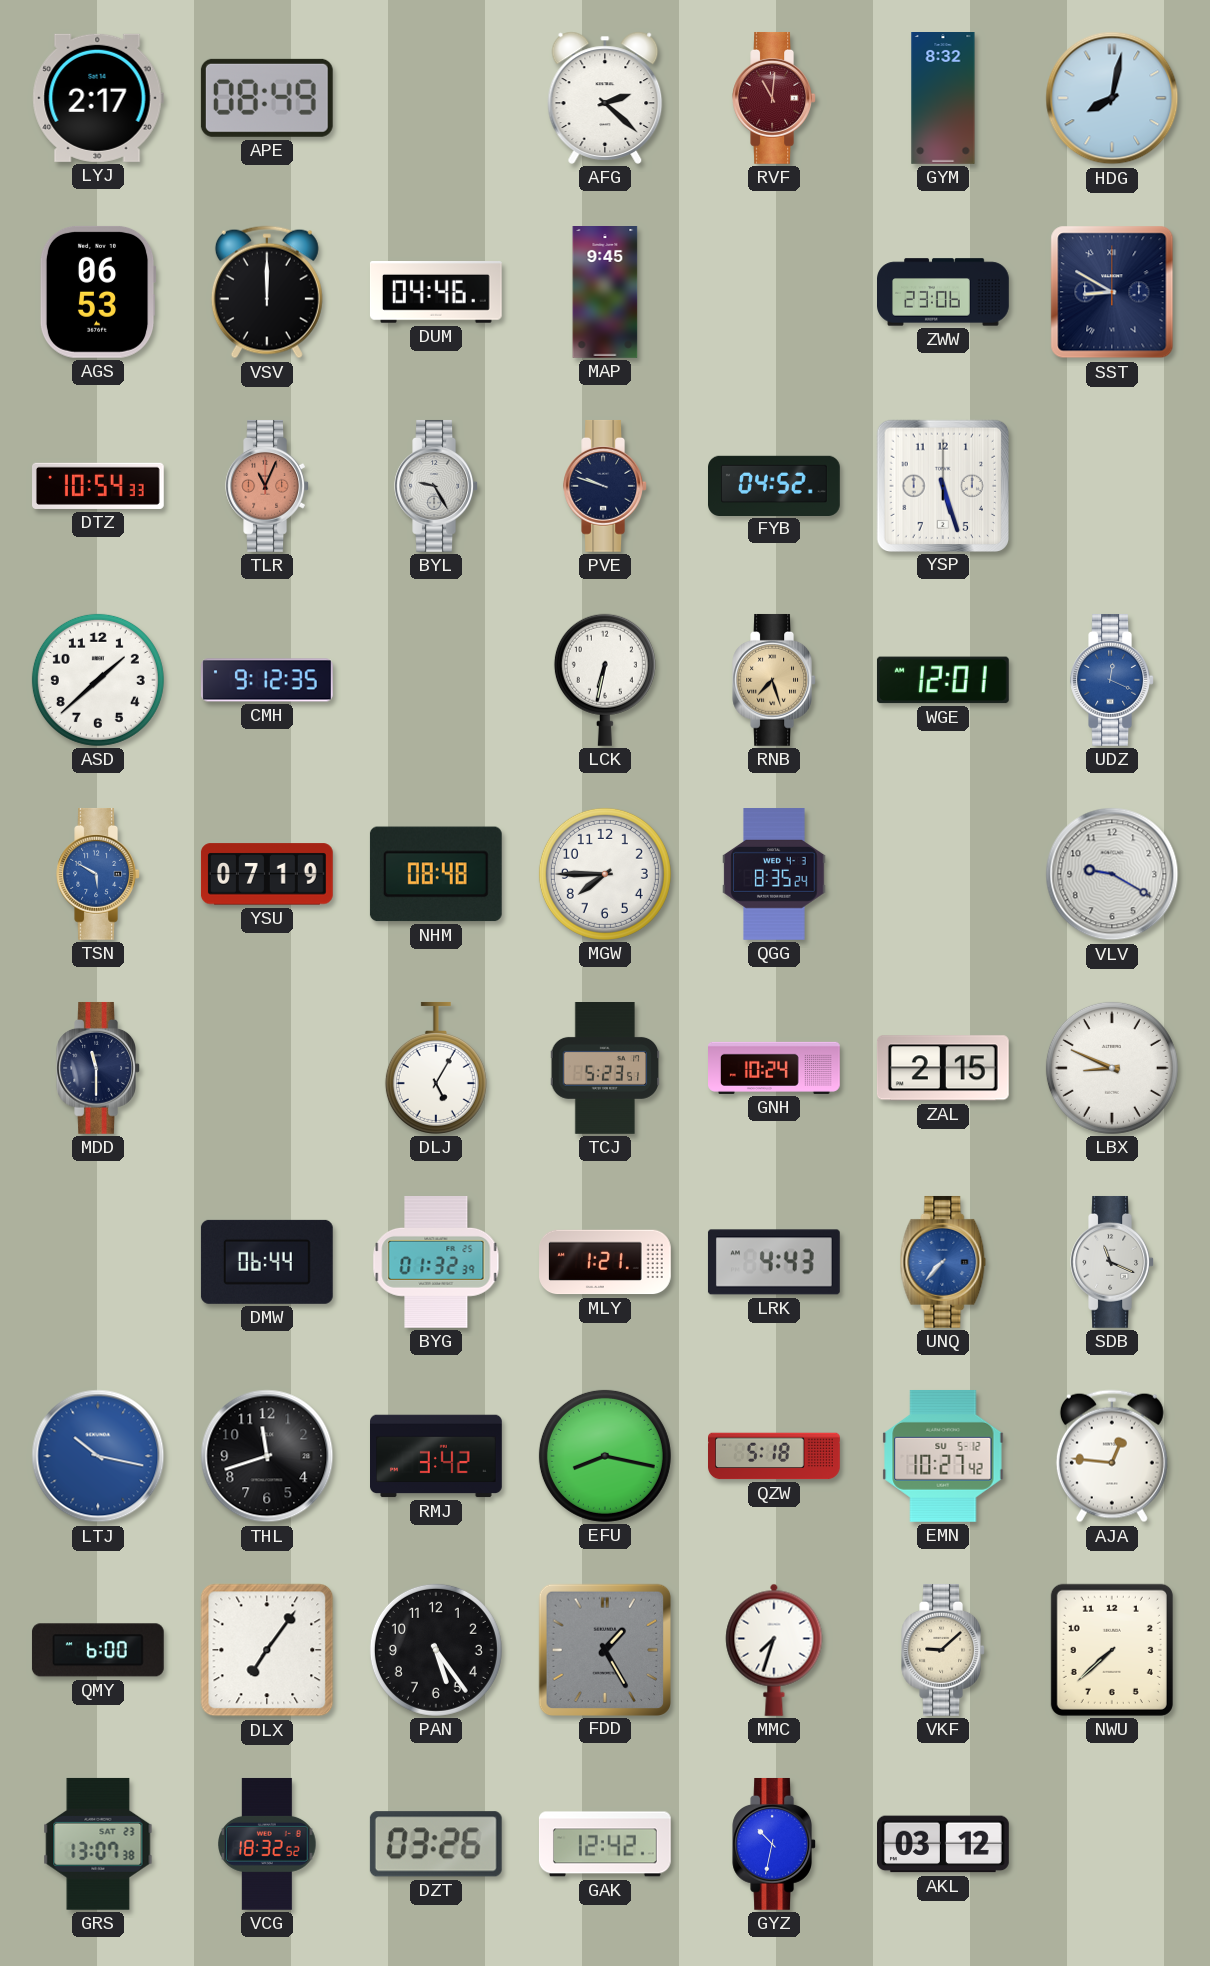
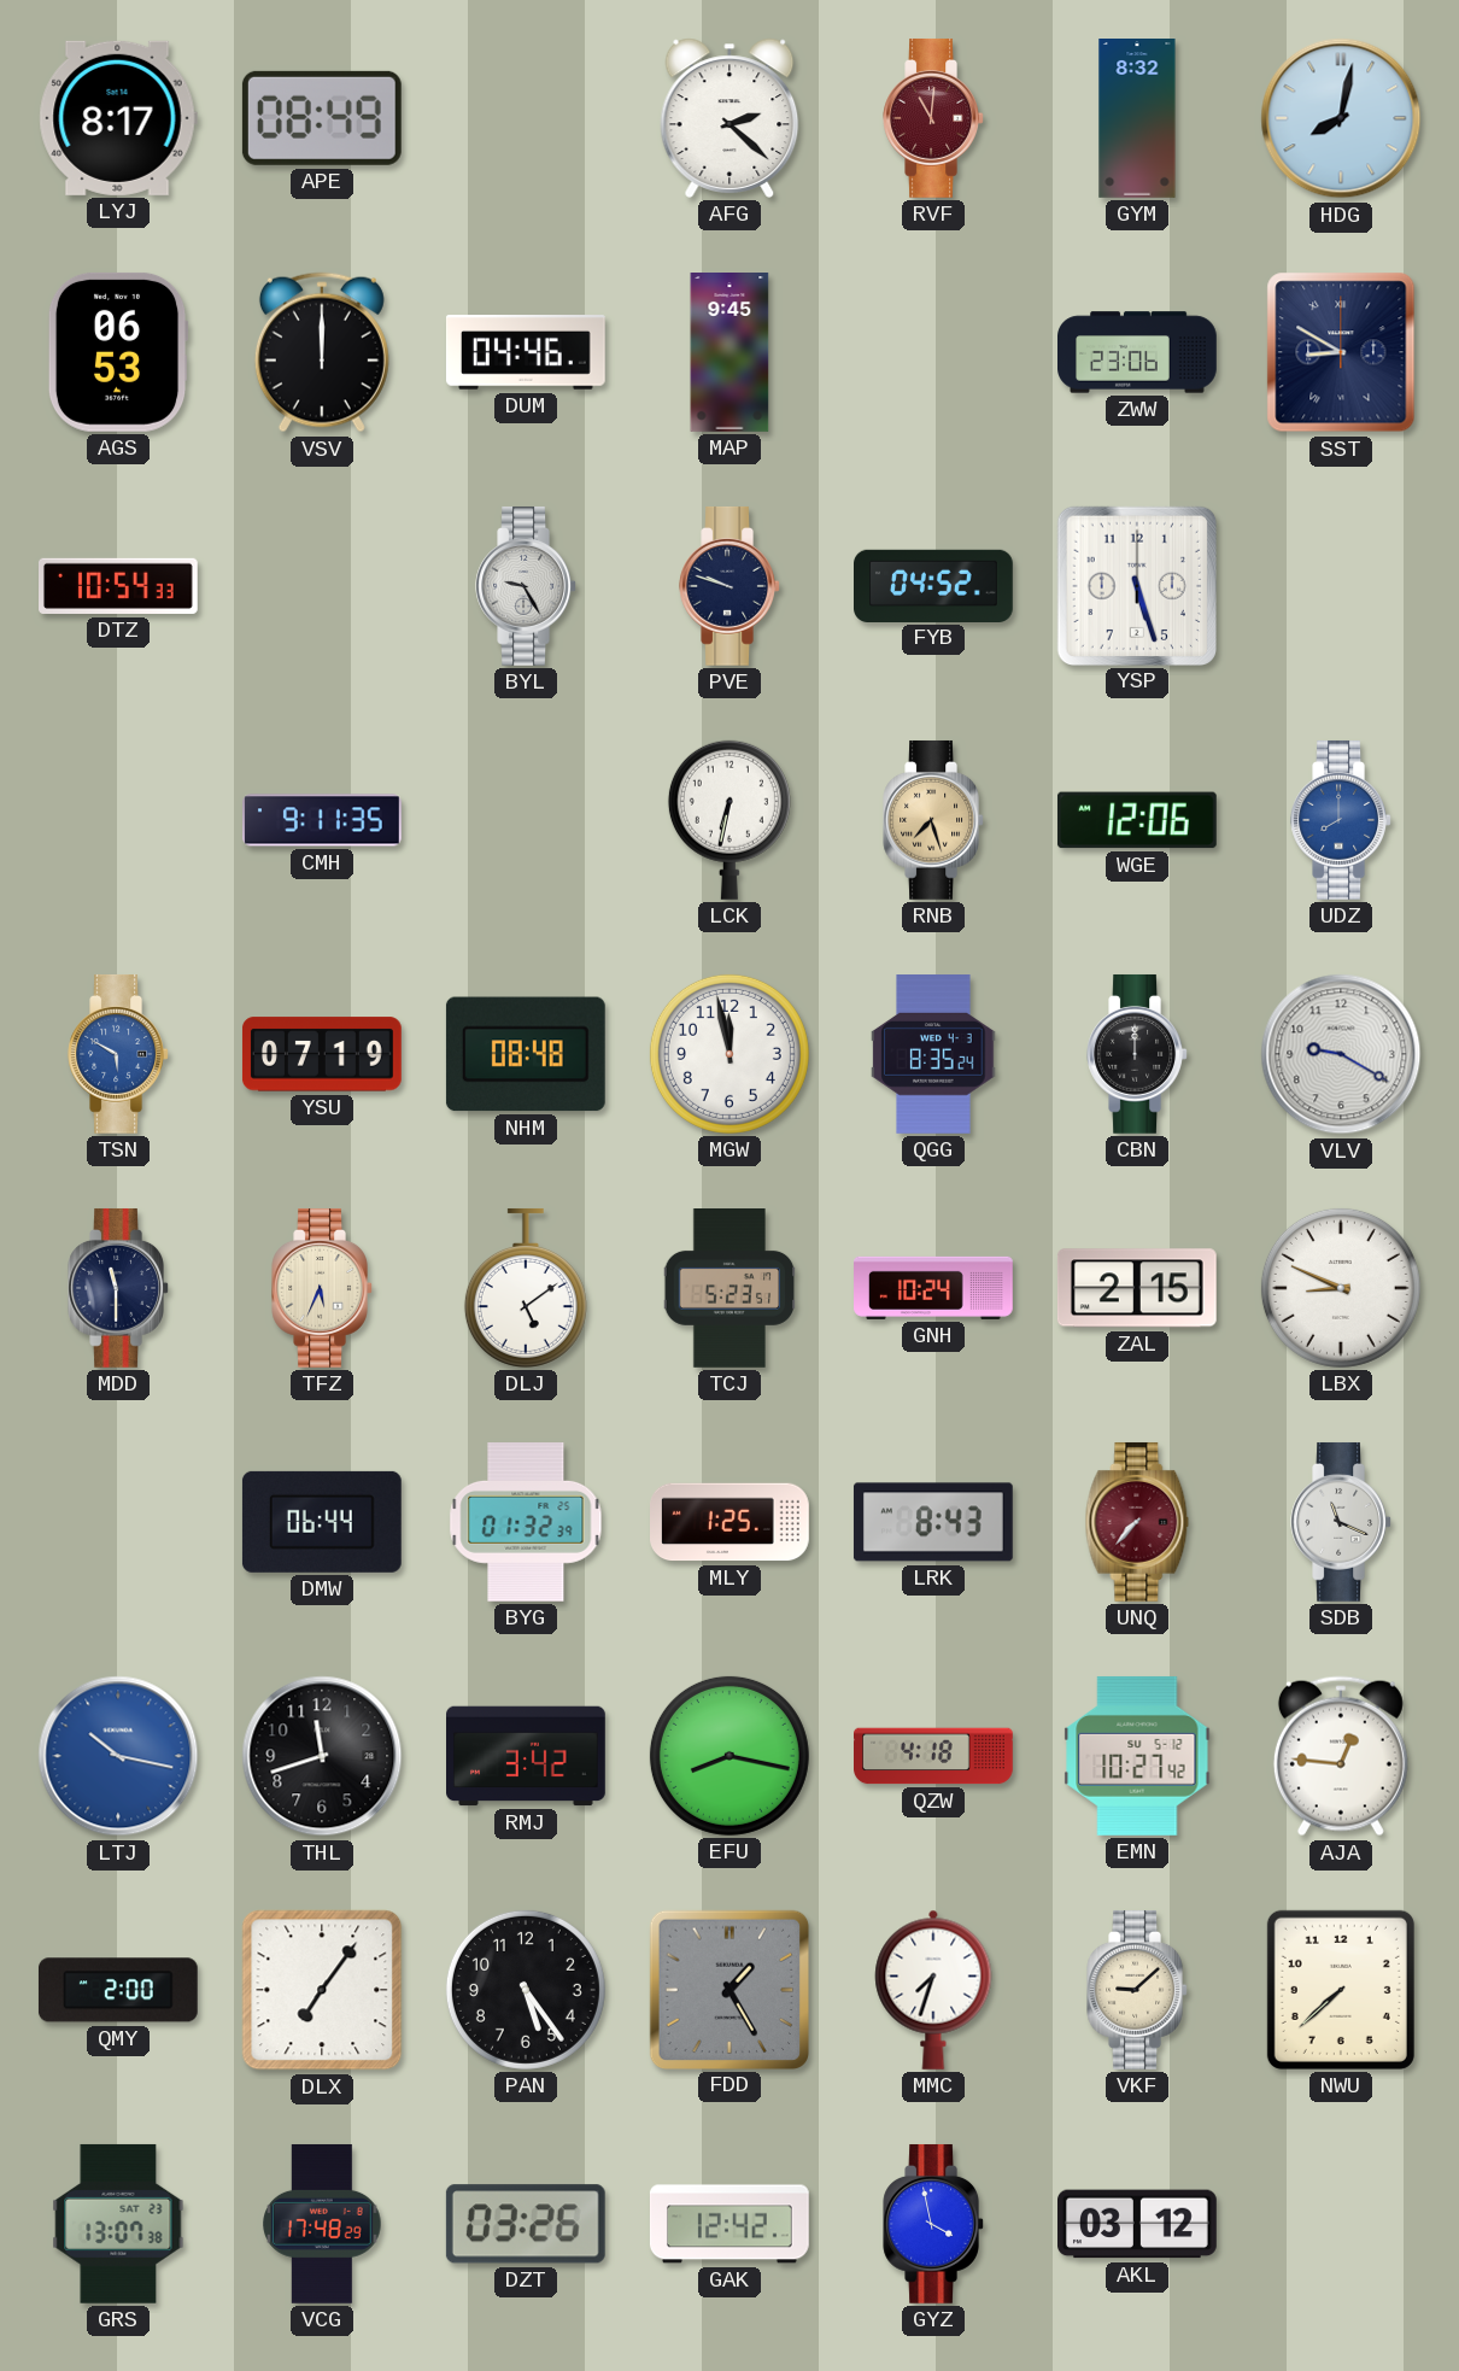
LYJ: 2:17 -> 8:17 (118, 118)
TLR: 11:04 -> none (267, 486)
ASD: 1:38 -> none (98, 680)
CMH: 9:12 -> 9:11 (323, 820)
WGE: 12:01 -> 12:06 (1137, 820)
UDZ: 12:19 -> 8:00 (1341, 820)
MGW: 7:45 -> 11:58 (729, 1054)
CBN: none -> 12:00 (1137, 1054)
TFZ: none -> 5:34 (322, 1288)
DLJ: 5:05 -> 5:09 (526, 1288)
MLY: 1:21 -> 1:25 (731, 1522)
LRK: 4:43 -> 8:43 (933, 1522)
UNQ dial: blue -> burgundy (1137, 1522)
QZW: 5:18 -> 4:18 (934, 1756)
QMY: 6:00 -> 2:00 (118, 1990)
VCG: 18:32 -> 17:48 (322, 2224)
GYZ: 10:32 -> 3:58 (933, 2224)
